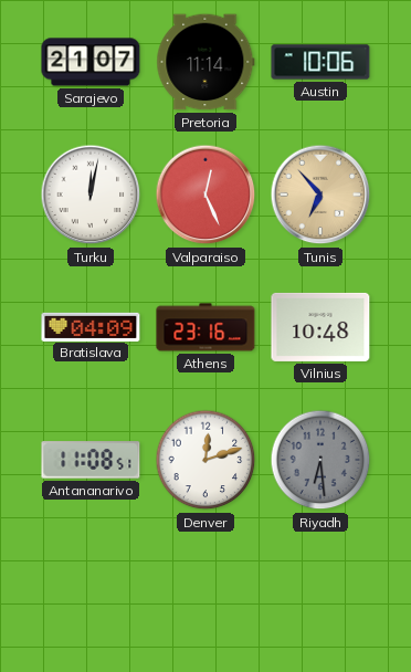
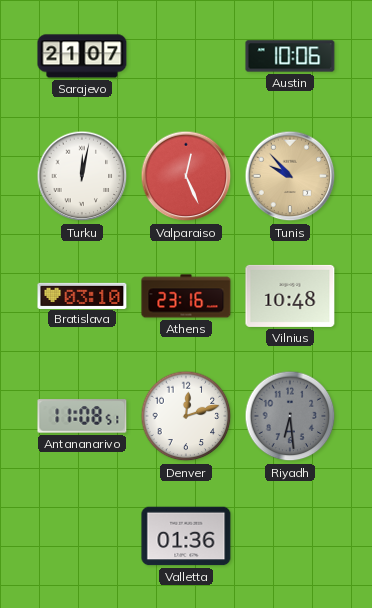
Pretoria: 11:14 -> none (205, 62)
Tunis: 6:53 -> 9:53 (290, 176)
Bratislava: 04:09 -> 03:10 (82, 295)
Valletta: none -> 01:36 (186, 536)
